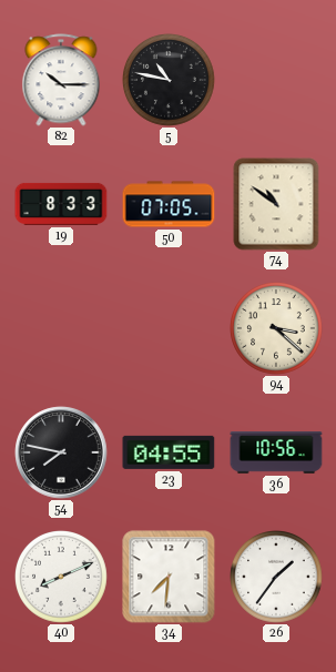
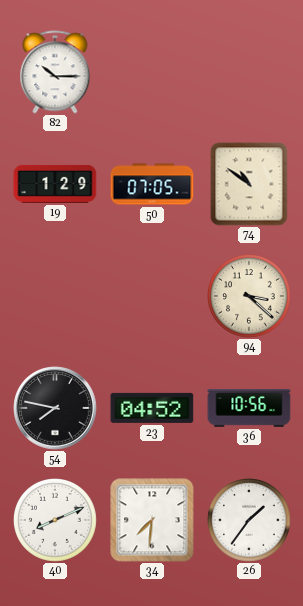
5: 10:47 -> none (170, 81)
19: 8:33 -> 1:29 (55, 184)
23: 04:55 -> 04:52 (152, 408)
